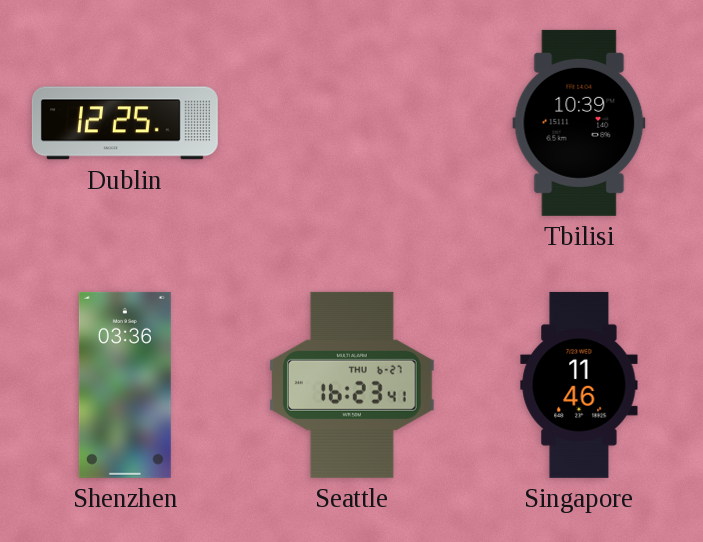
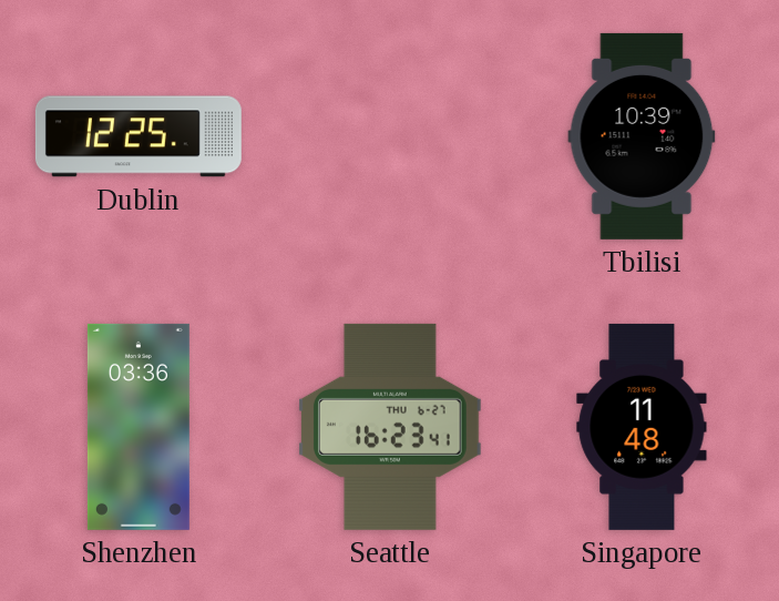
Singapore: 11:46 -> 11:48 (642, 427)
